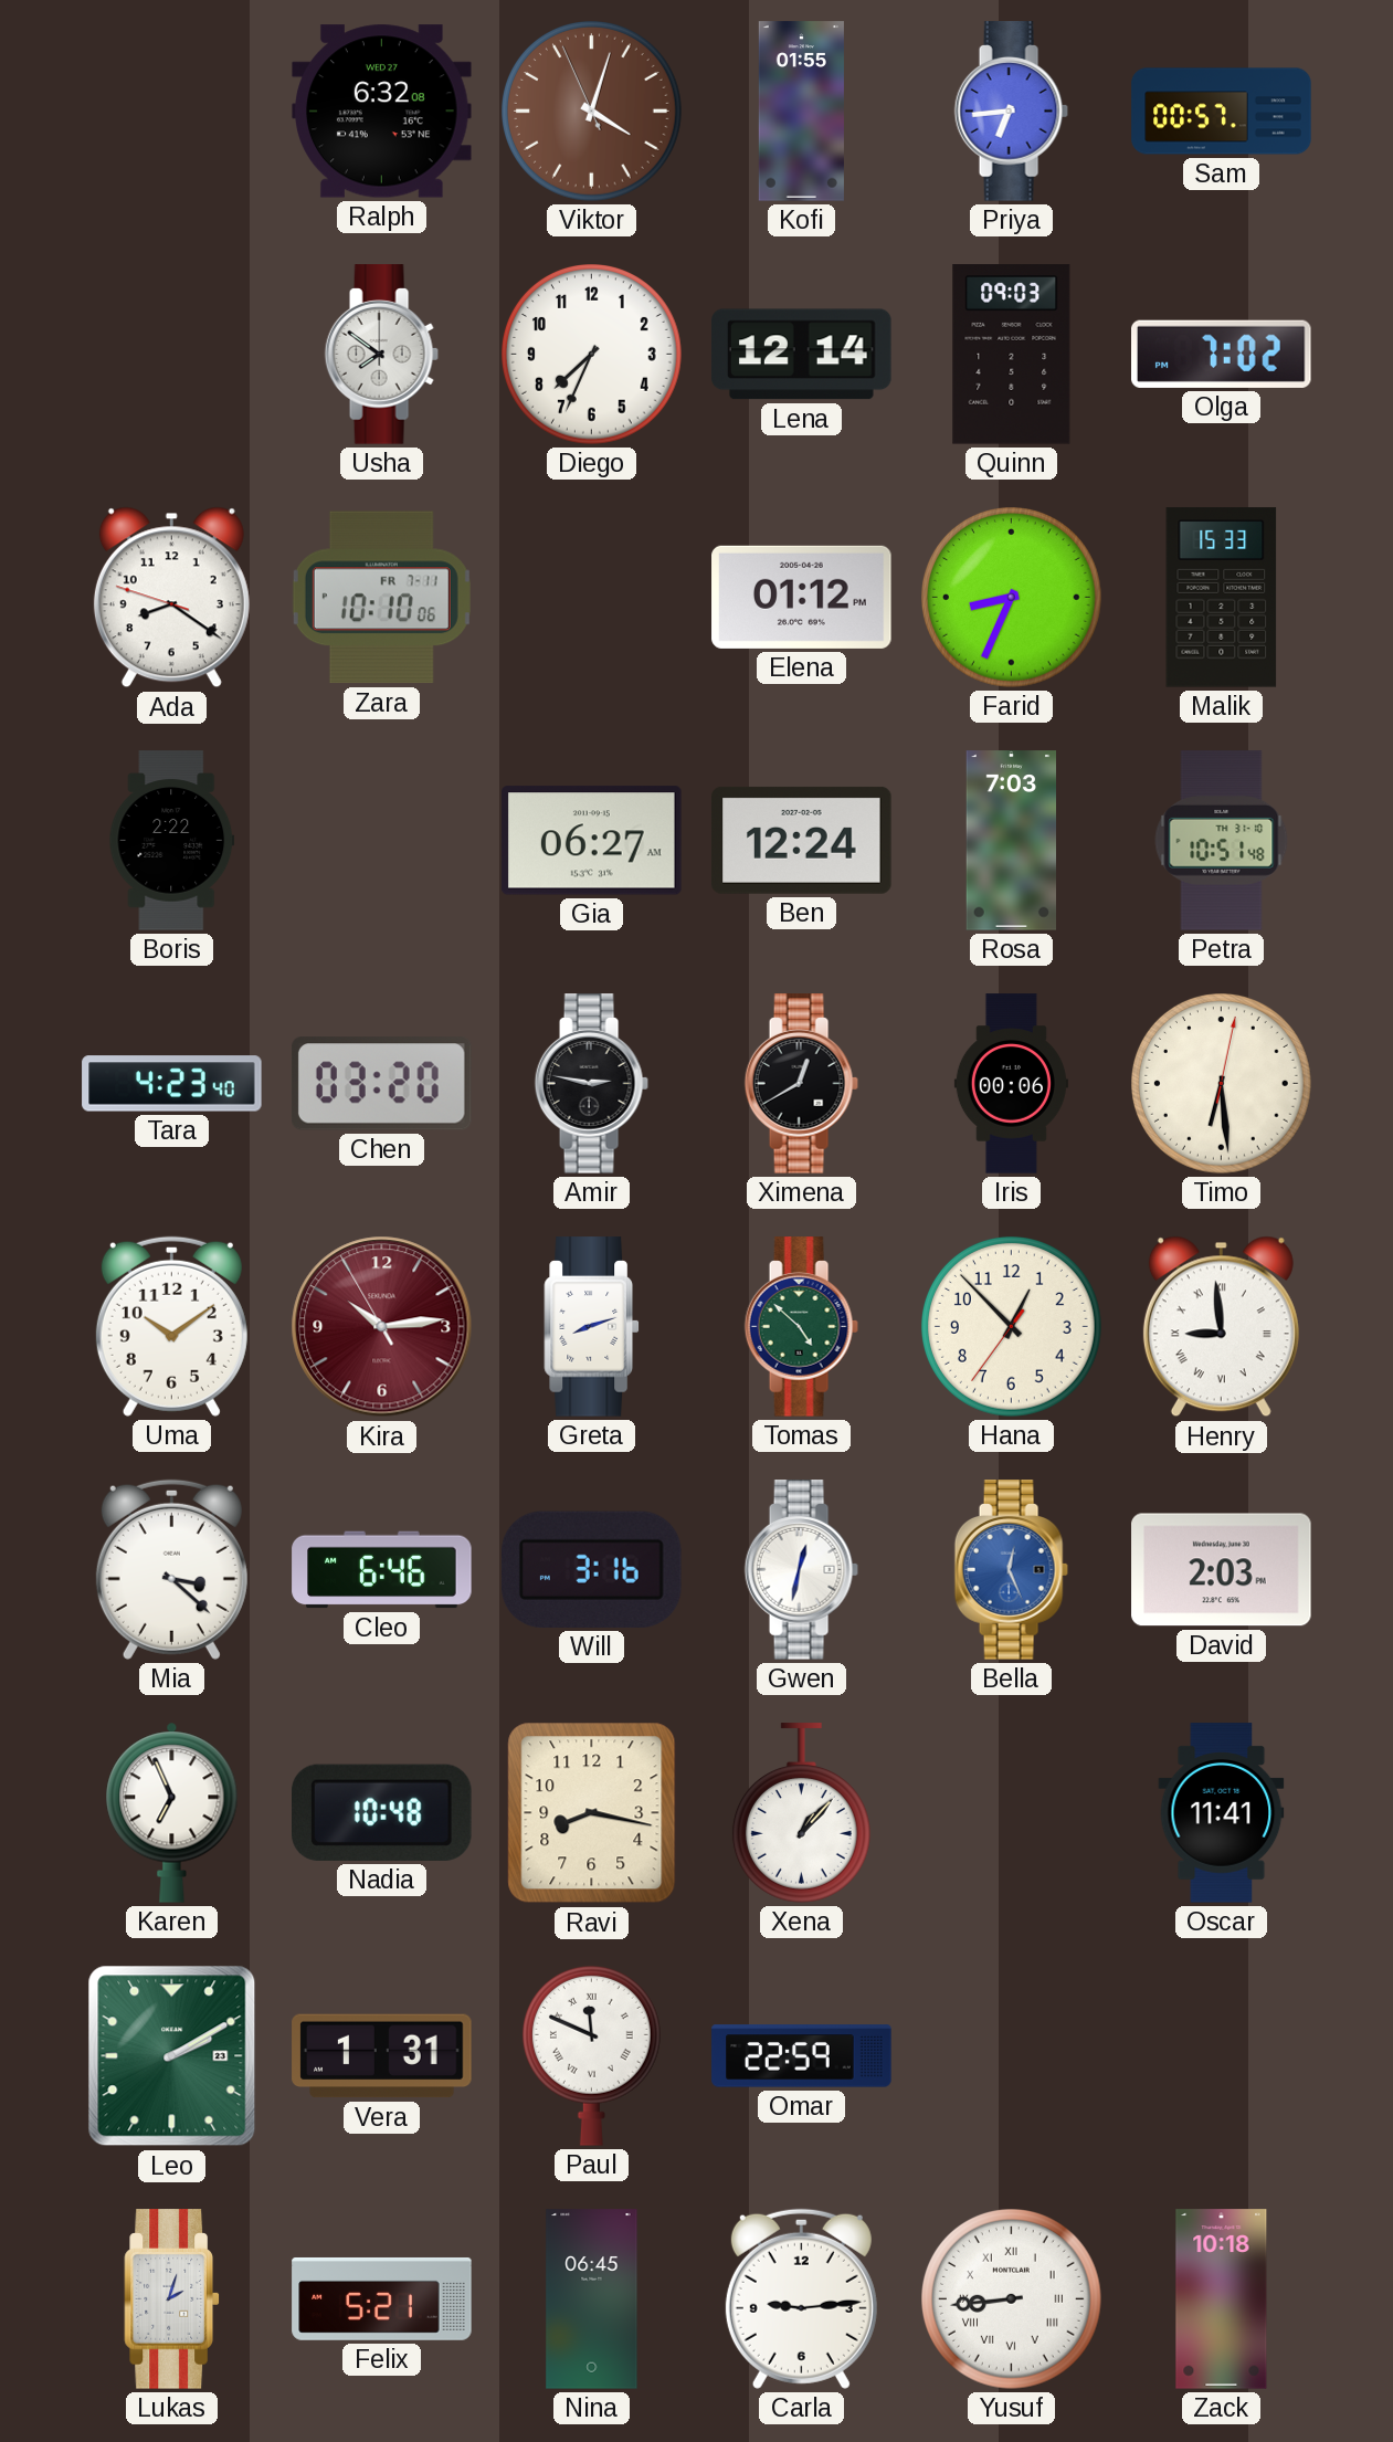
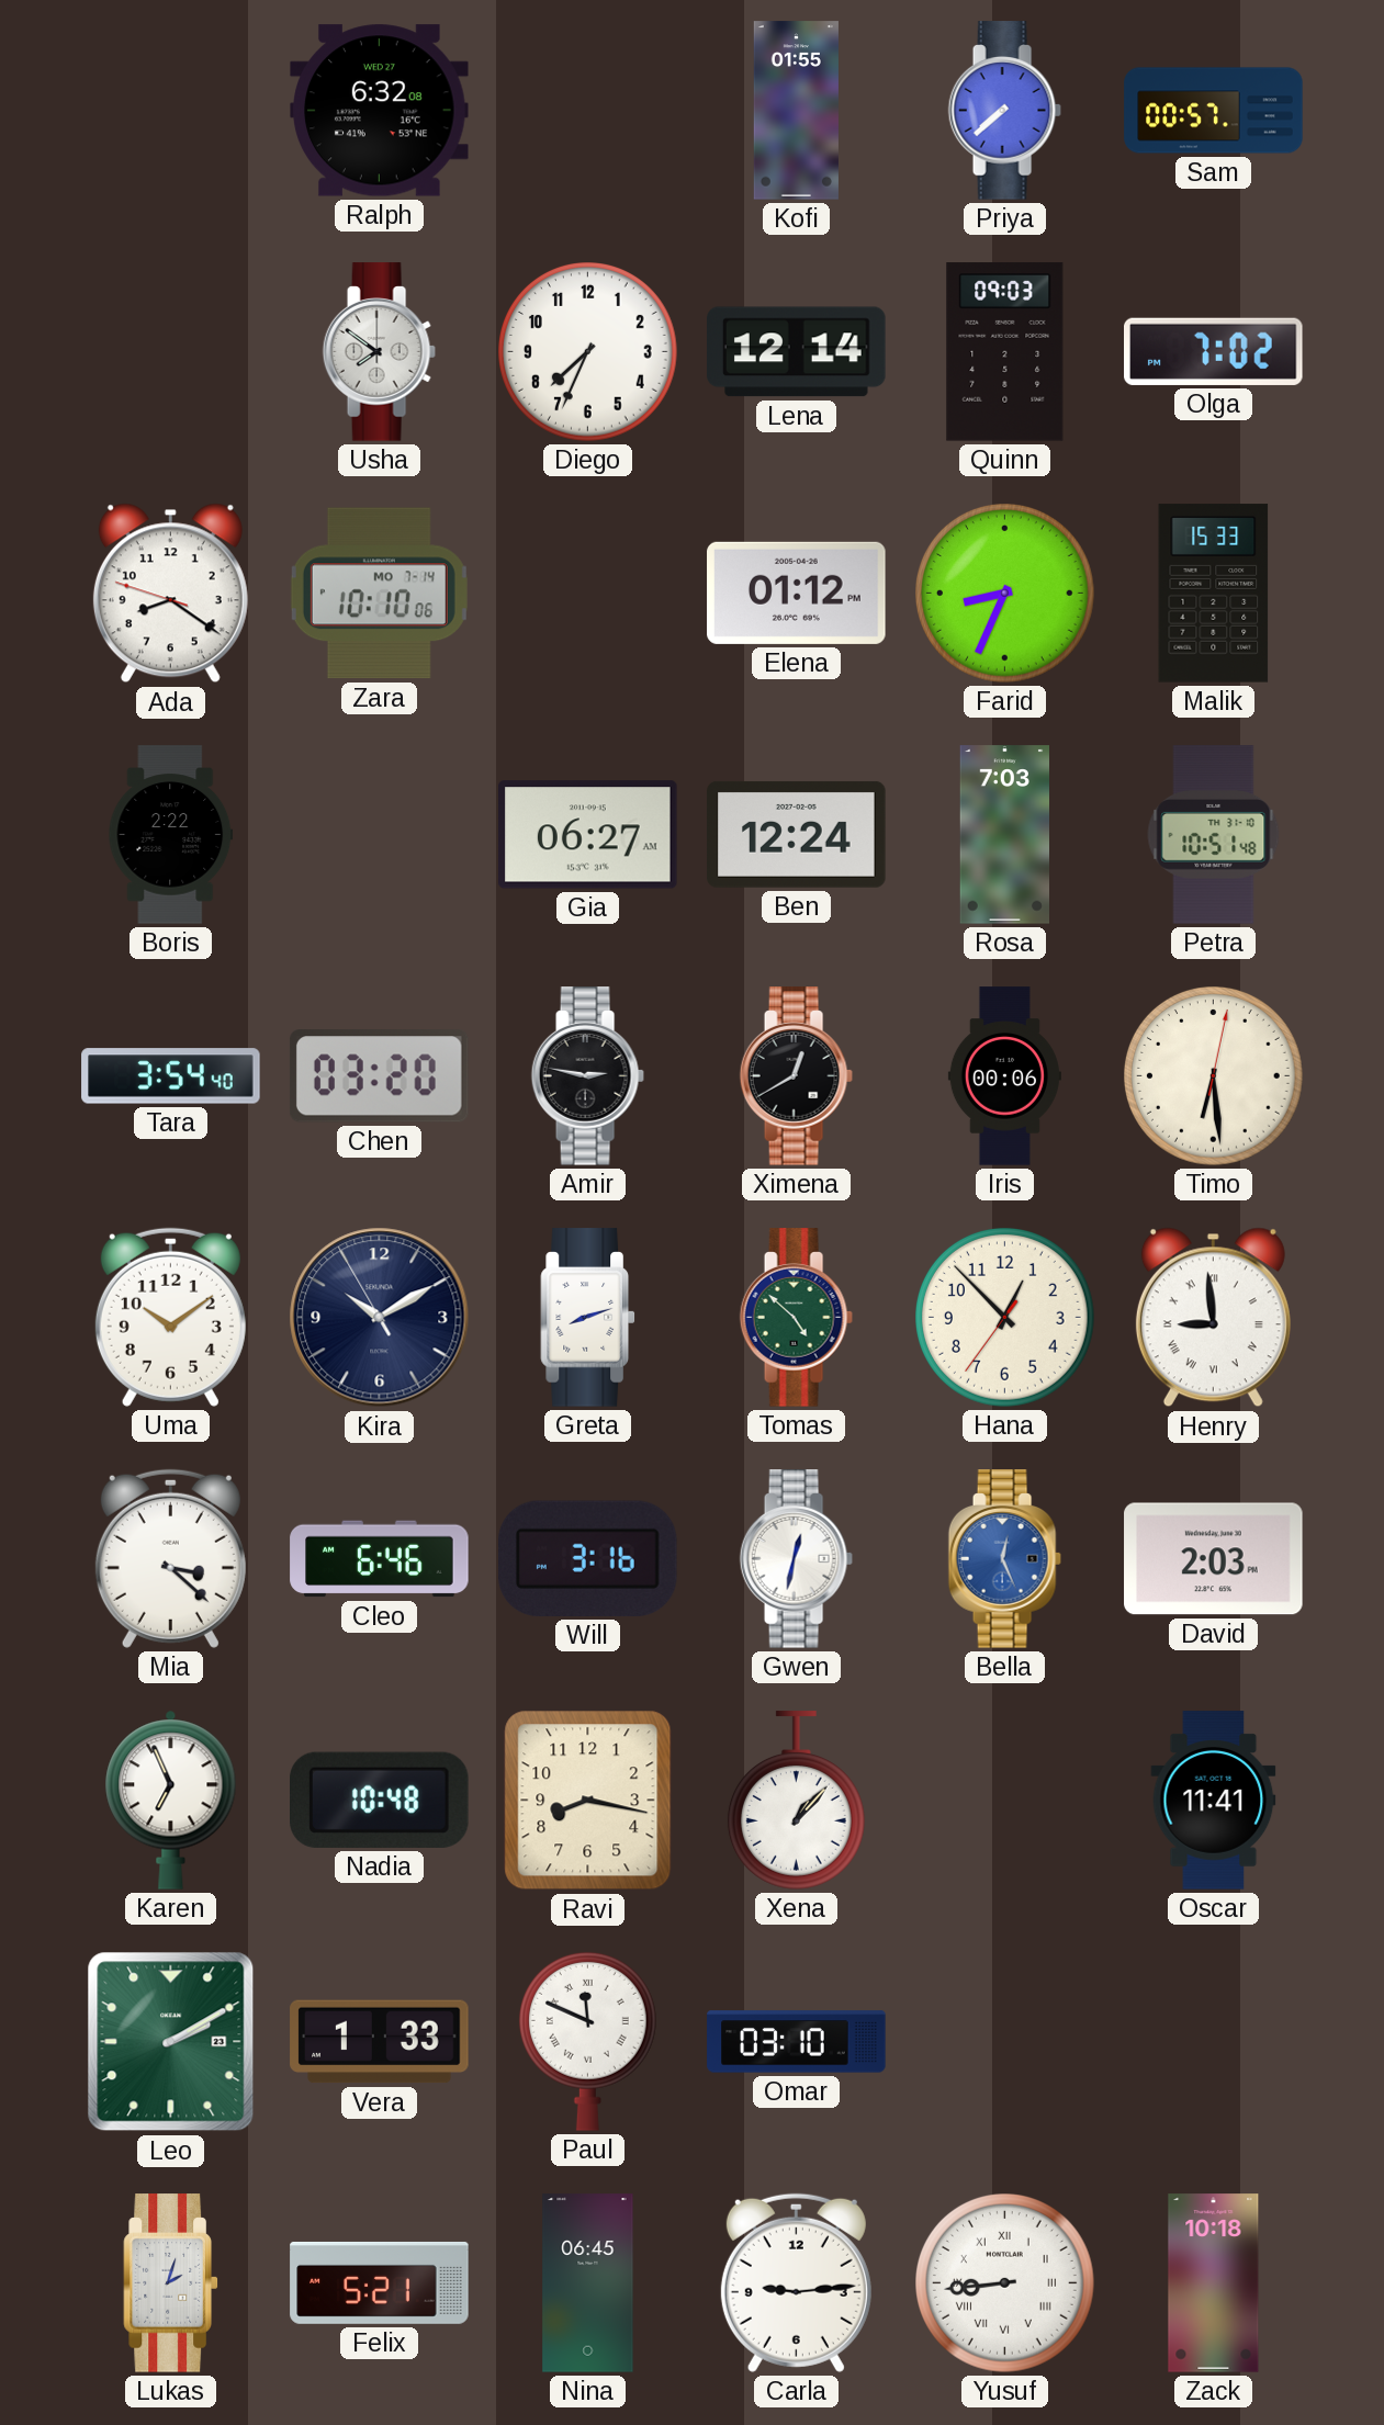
Viktor: 4:02 -> none (592, 112)
Priya: 6:44 -> 7:38 (1004, 111)
Zara date: FR 7-11 -> MO 7-14 (379, 594)
Tara: 4:23 -> 3:54 (171, 1076)
Kira: 10:13 -> 10:09 (380, 1318)
Kira dial: burgundy -> navy (380, 1318)
Vera: 1:31 -> 1:33 (380, 2042)
Omar: 22:59 -> 03:10 (797, 2042)
